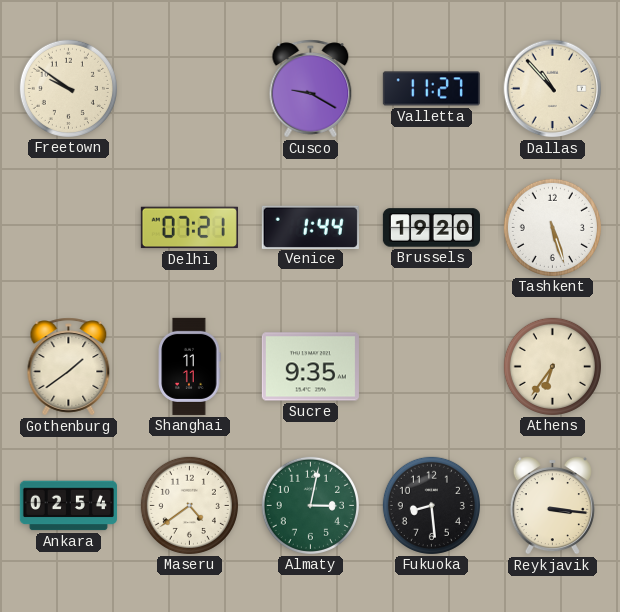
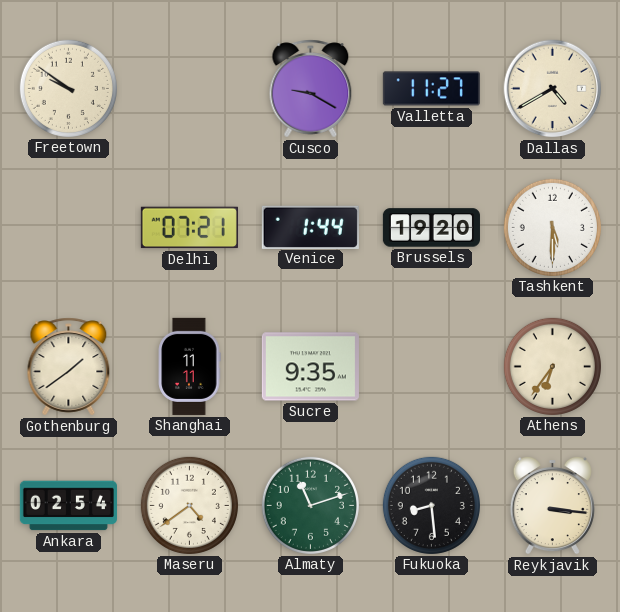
Dallas: 10:53 -> 4:40 (553, 89)
Tashkent: 5:27 -> 5:30 (552, 227)
Almaty: 3:02 -> 11:12 (310, 505)
